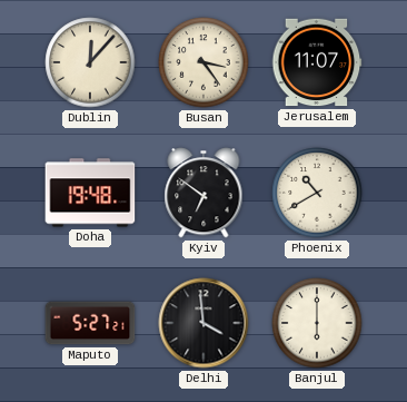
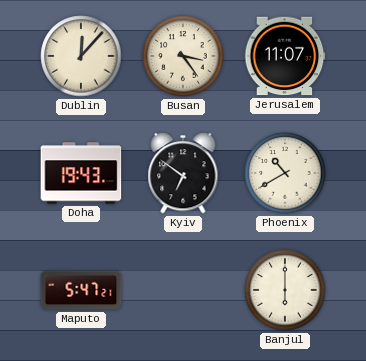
Doha: 19:48 -> 19:43 (81, 173)
Maputo: 5:27 -> 5:47 (81, 290)
Delhi: 3:59 -> none (203, 323)
